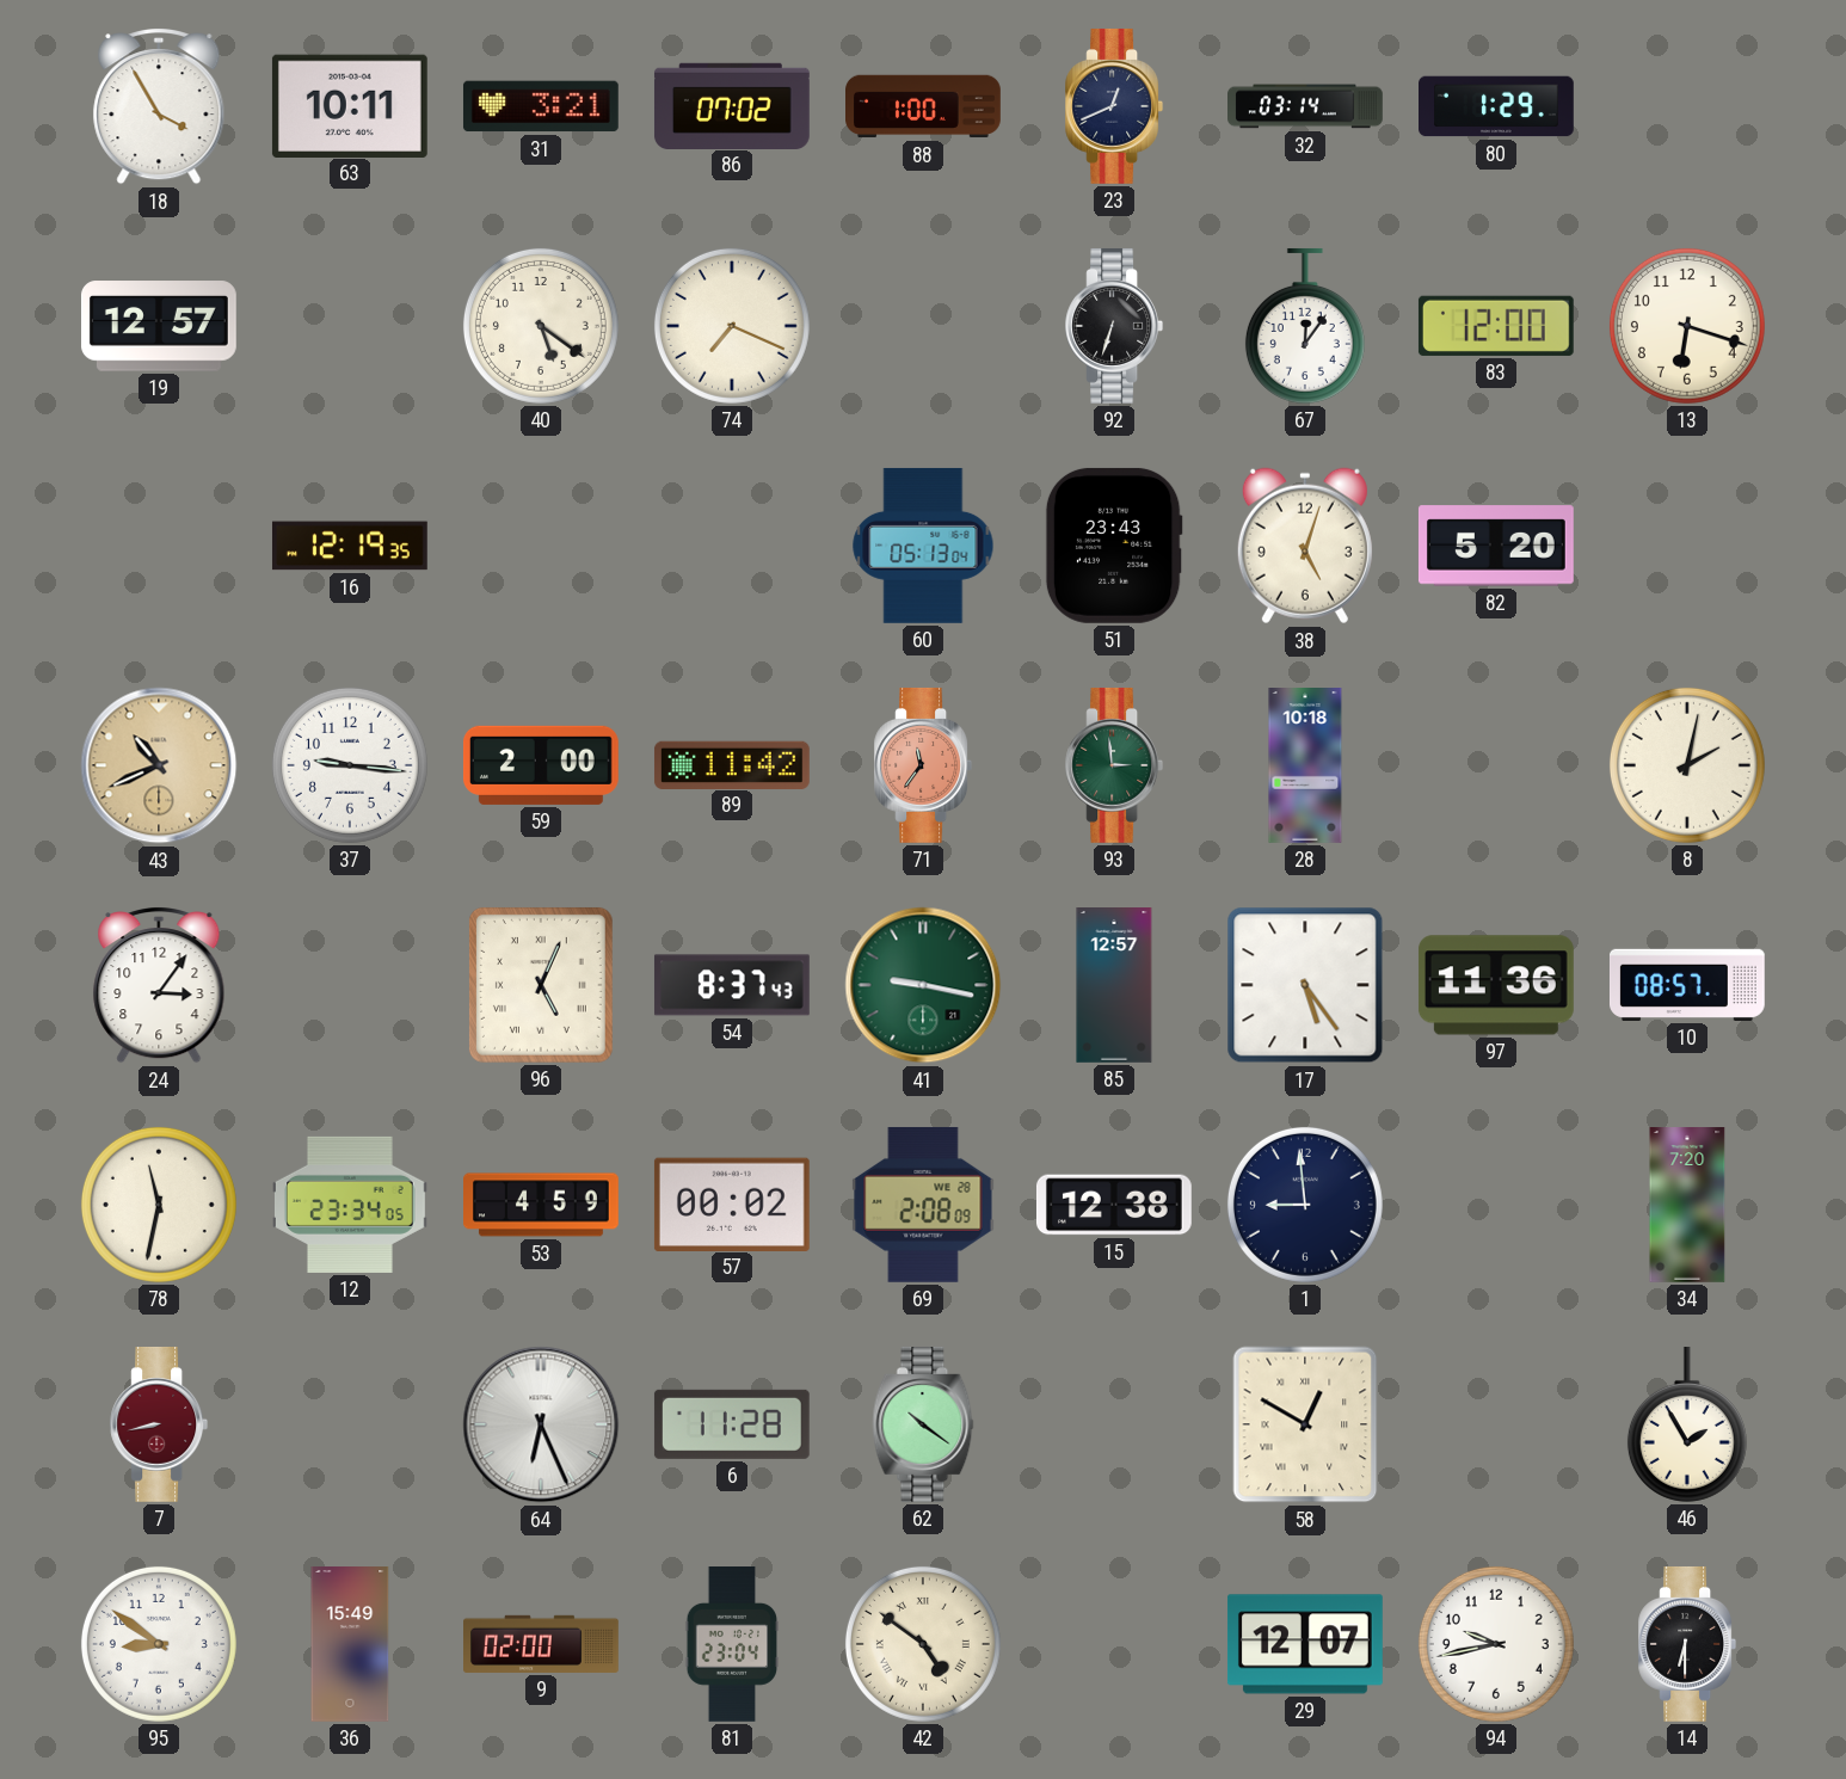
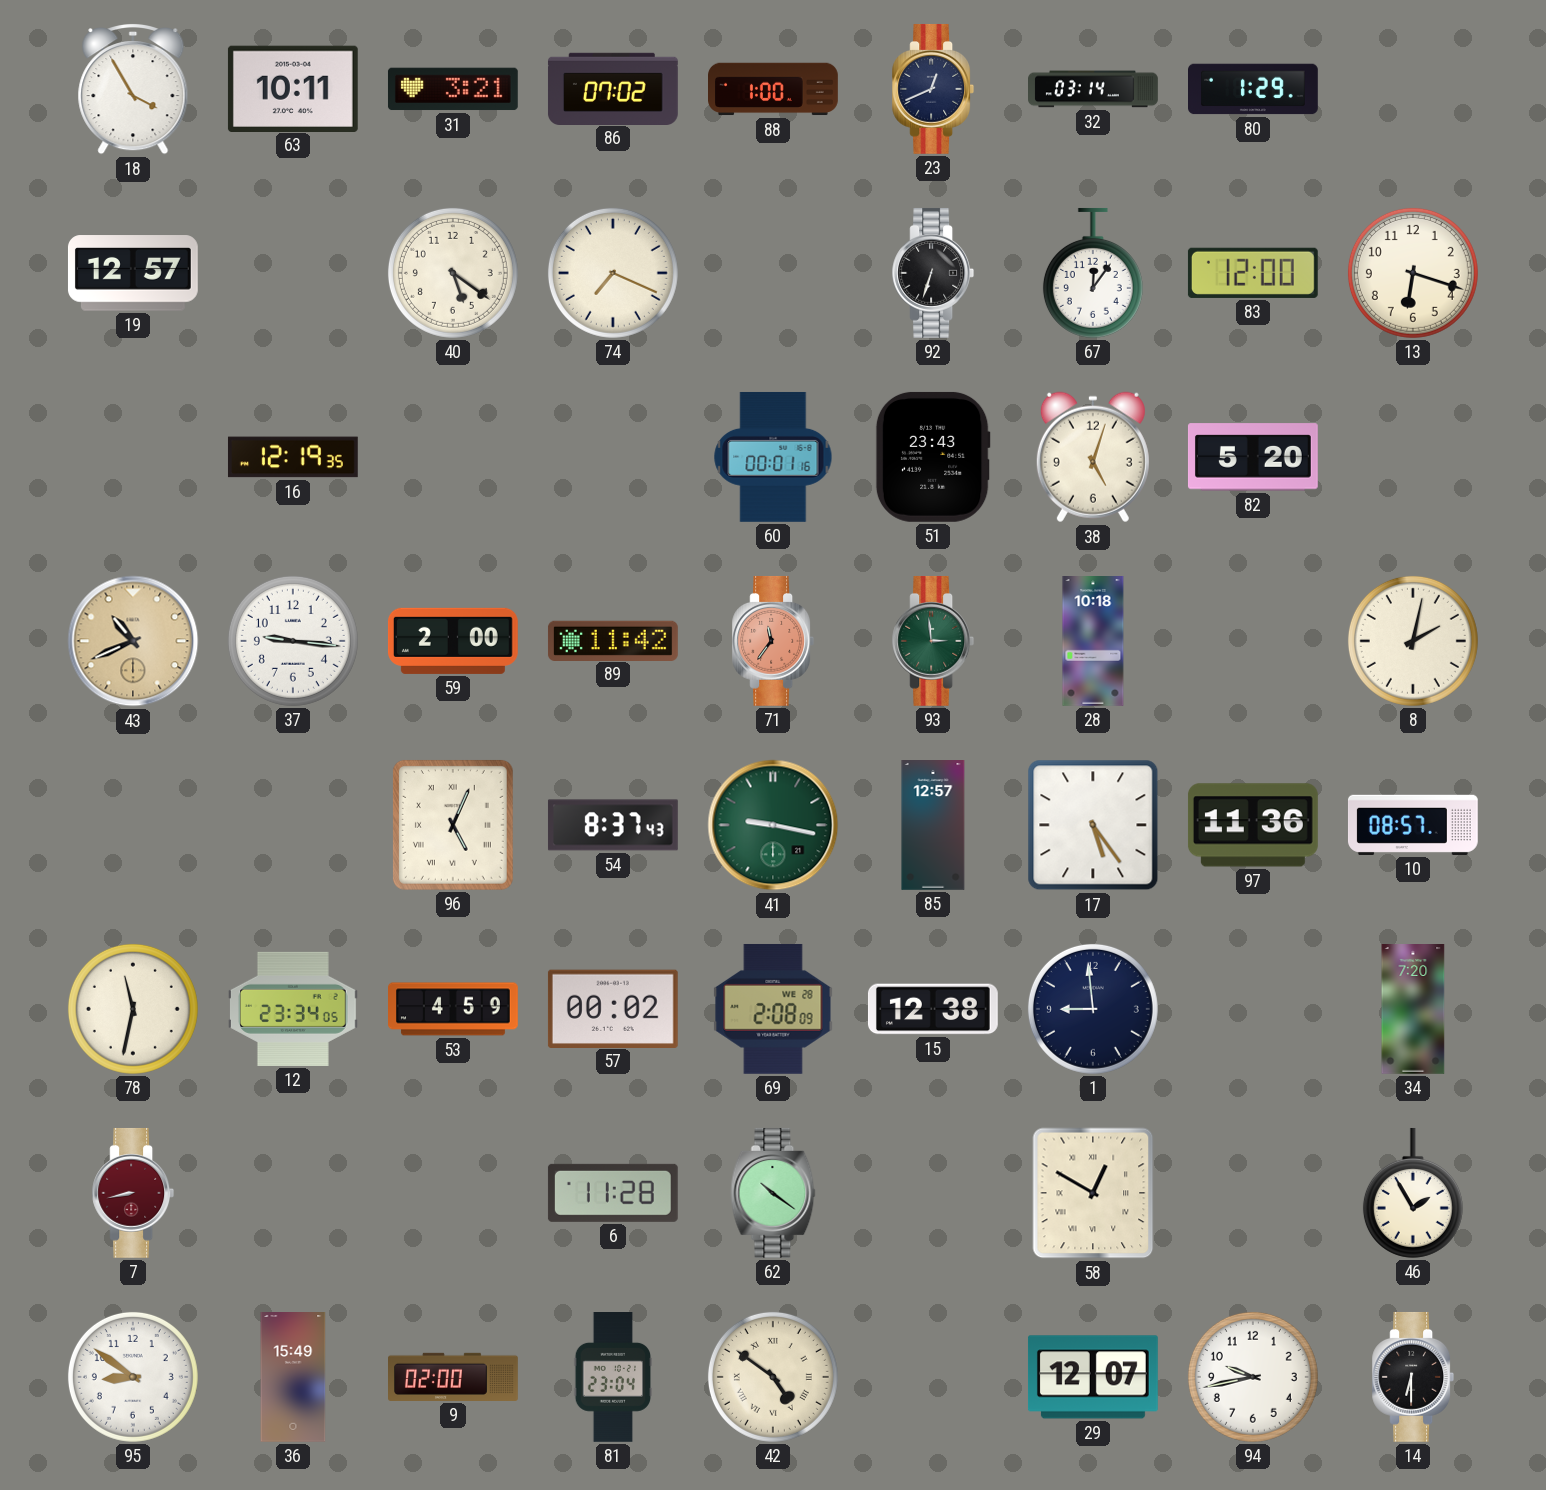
60: 05:13 -> 00:01 (773, 457)
24: 3:06 -> none (159, 986)
64: 6:26 -> none (541, 1424)
